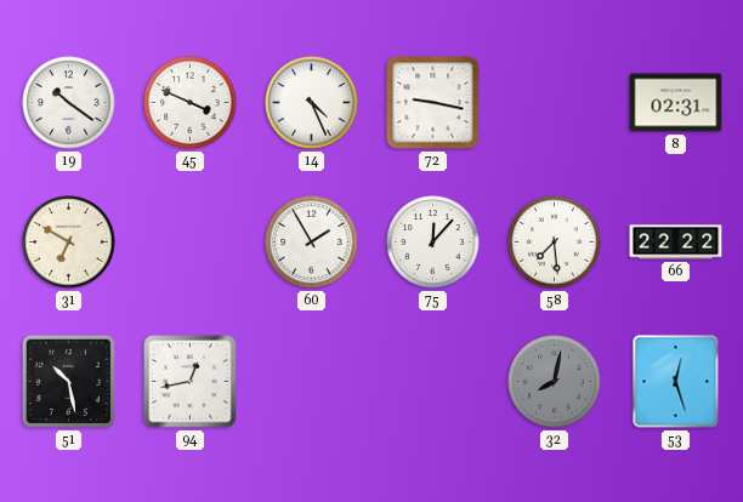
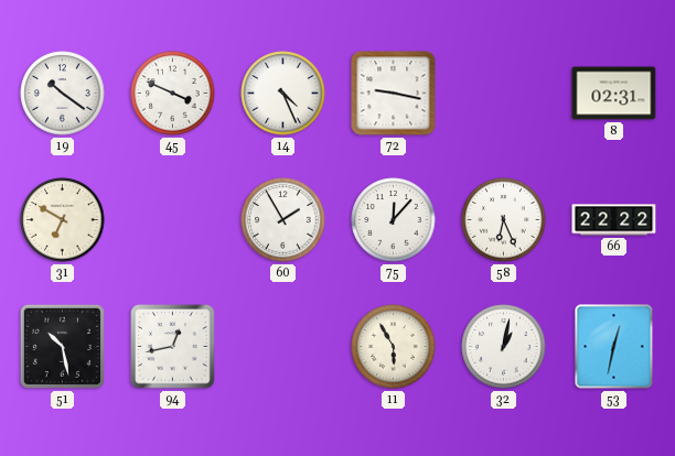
58: 7:29 -> 6:26 (504, 220)
11: none -> 5:55 (394, 347)
32: 8:02 -> 1:02 (504, 347)
32 dial: grey -> white (504, 347)
53: 12:27 -> 12:32 (614, 347)
